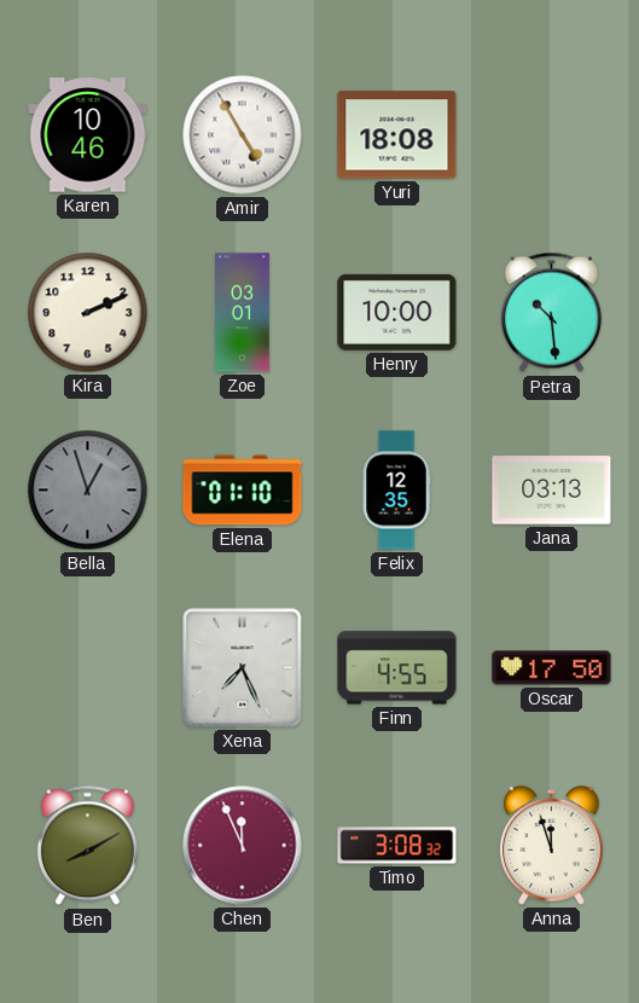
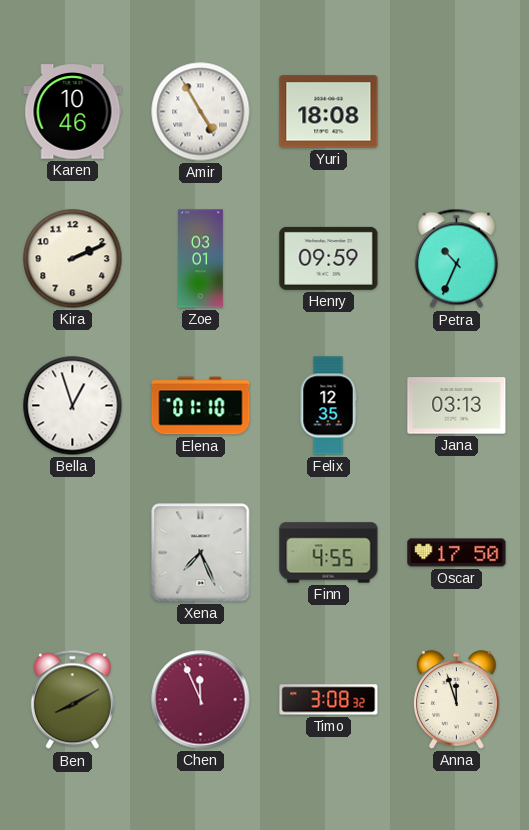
Henry: 10:00 -> 09:59 (329, 258)
Petra: 10:29 -> 10:34 (456, 259)
Bella dial: grey -> white (73, 406)
